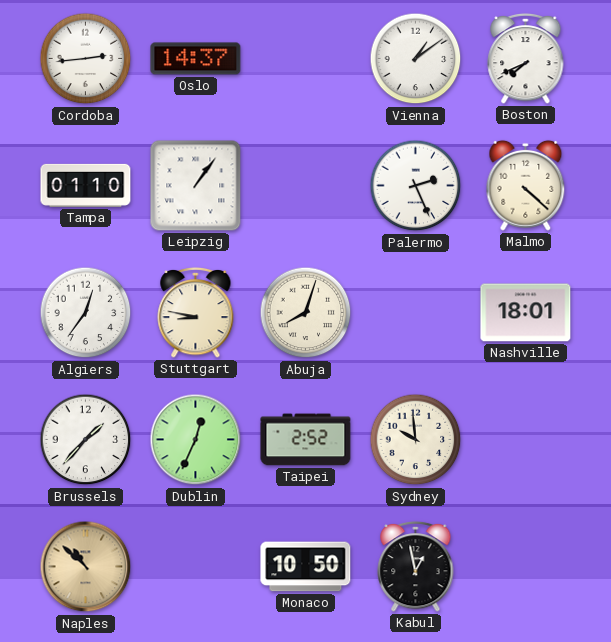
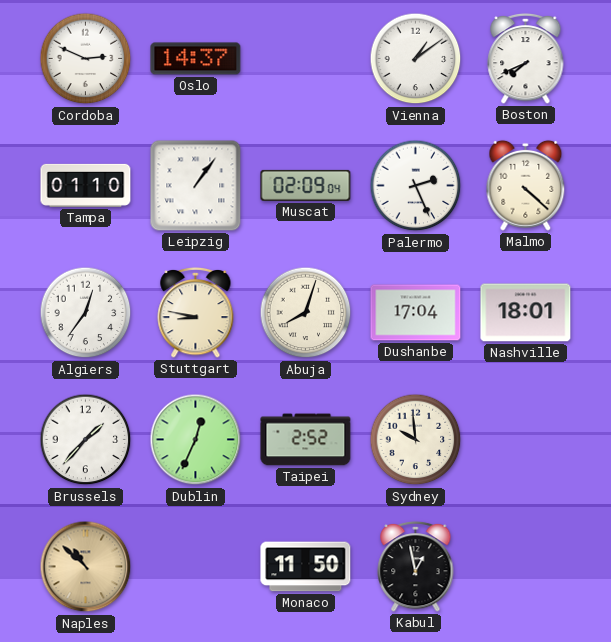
Cordoba: 2:44 -> 2:49 (86, 59)
Muscat: none -> 02:09 (306, 185)
Dushanbe: none -> 17:04 (416, 313)
Monaco: 10:50 -> 11:50 (306, 567)
